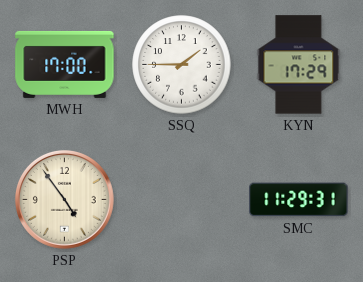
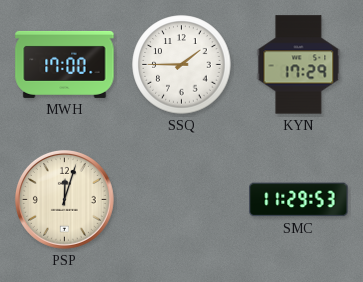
PSP: 4:54 -> 12:03 (64, 199)
SMC: 11:29:31 -> 11:29:53 (299, 200)
